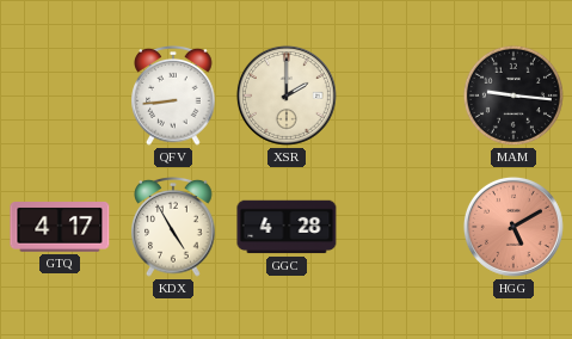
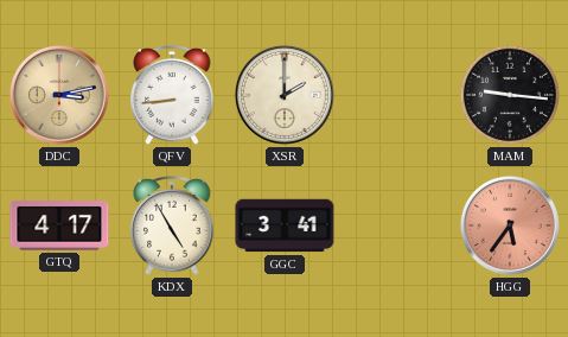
DDC: none -> 3:13 (59, 95)
GGC: 4:28 -> 3:41 (285, 225)
HGG: 5:10 -> 5:36 (510, 225)
